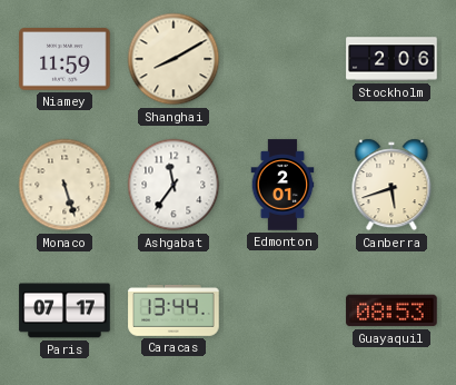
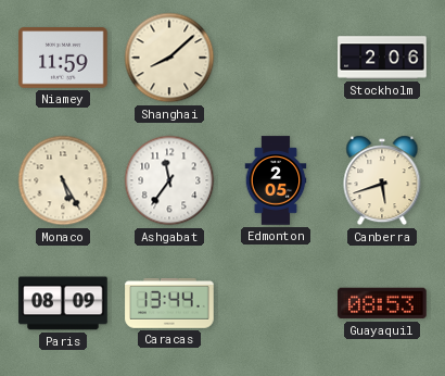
Shanghai: 8:10 -> 8:08 (169, 58)
Monaco: 5:27 -> 5:25 (63, 180)
Edmonton: 2:01 -> 2:05 (276, 180)
Paris: 07:17 -> 08:09 (63, 303)
